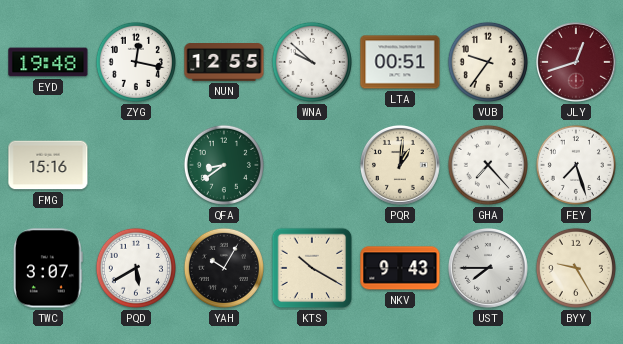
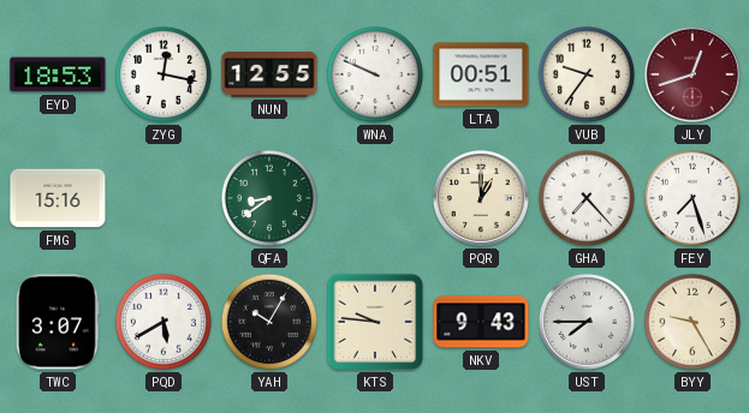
EYD: 19:48 -> 18:53 (58, 74)
WNA: 9:52 -> 9:49 (375, 74)
PQR: 1:01 -> 1:00 (481, 198)
KTS: 10:20 -> 9:46 (375, 322)
